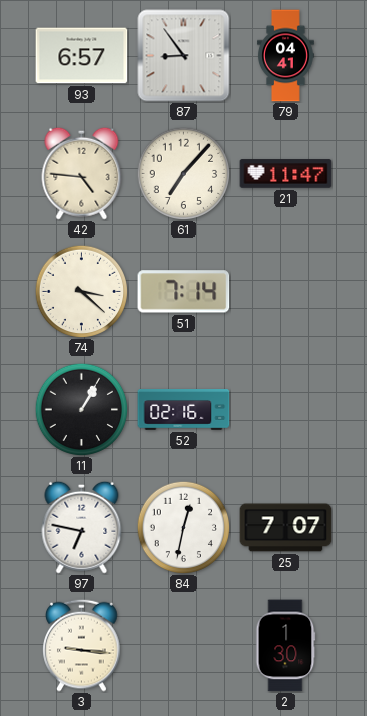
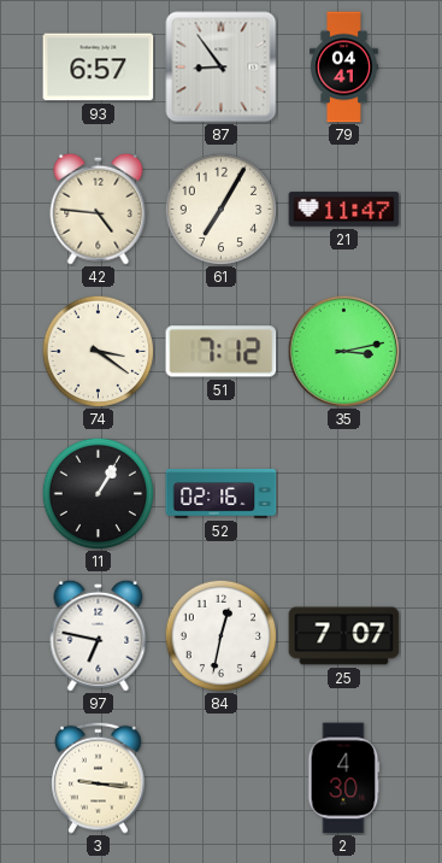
61: 7:07 -> 7:05 (220, 209)
74: 3:22 -> 3:21 (98, 351)
51: 7:14 -> 7:12 (222, 352)
35: none -> 3:13 (343, 351)
2: 1:30 -> 4:30 (343, 779)
